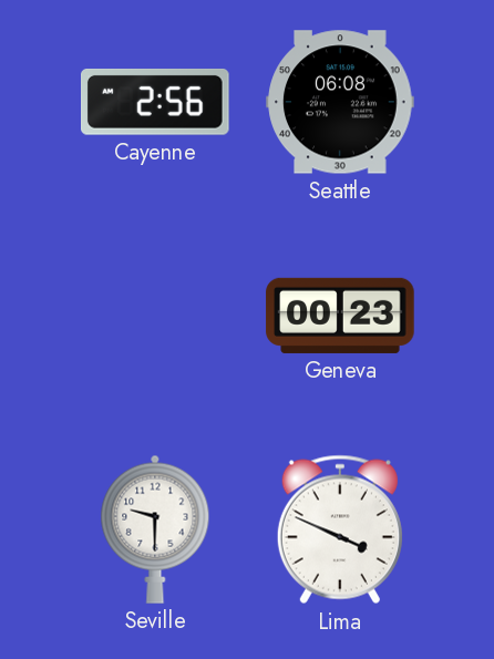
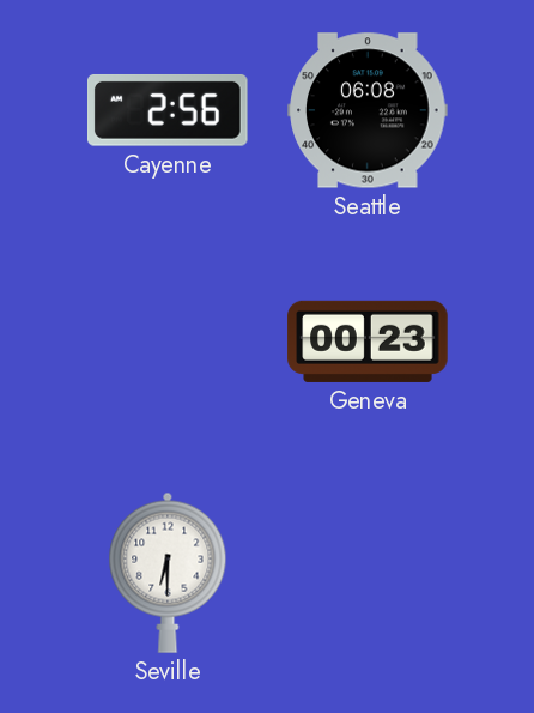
Seville: 9:30 -> 6:30 (168, 573)
Lima: 3:49 -> none (340, 529)
